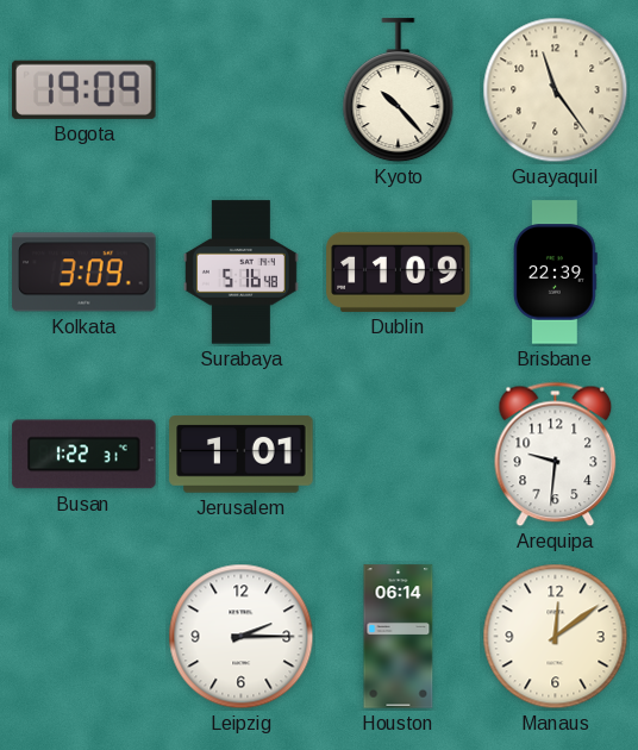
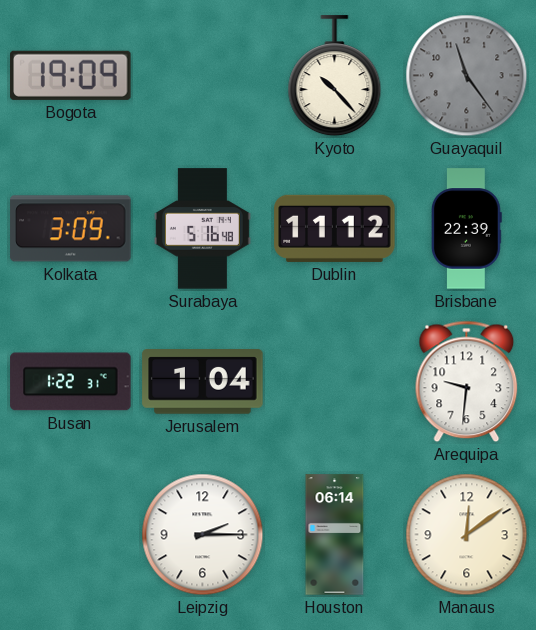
Guayaquil dial: cream -> grey (467, 76)
Dublin: 11:09 -> 11:12 (335, 228)
Jerusalem: 1:01 -> 1:04 (203, 382)
